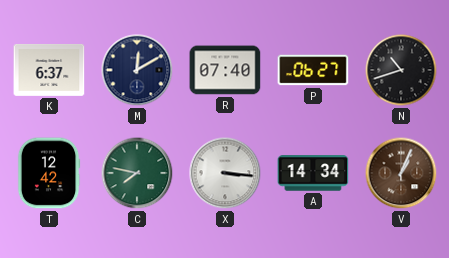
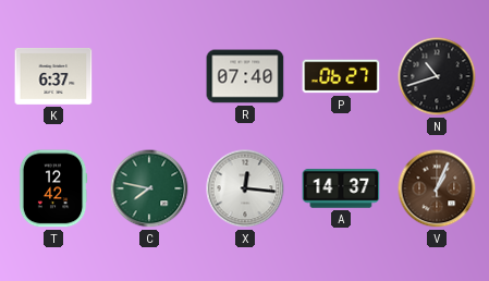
M: 12:10 -> none (137, 70)
X: 3:16 -> 12:16 (245, 188)
A: 14:34 -> 14:37 (341, 188)
